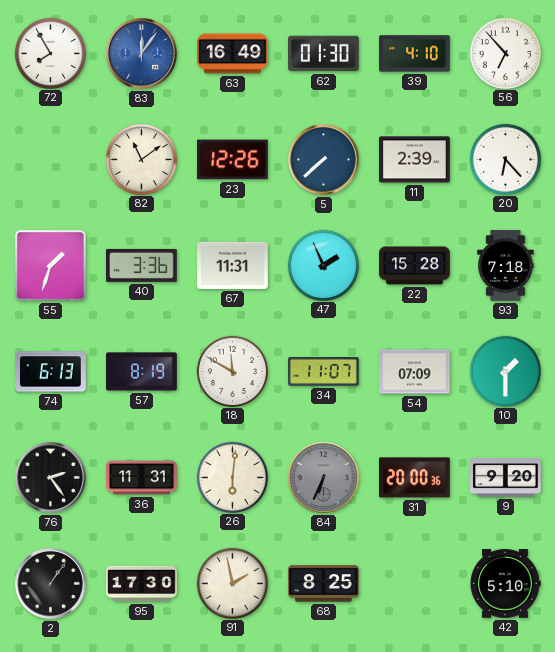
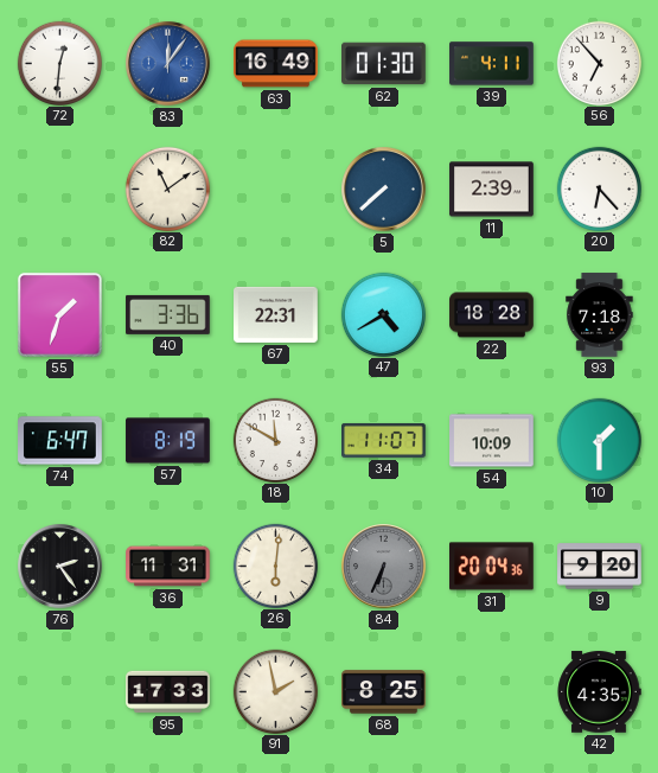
72: 7:55 -> 12:31 (59, 63)
39: 4:10 -> 4:11 (492, 64)
23: 12:26 -> none (233, 160)
67: 11:31 -> 22:31 (276, 314)
47: 1:56 -> 4:40 (383, 314)
22: 15:28 -> 18:28 (492, 315)
74: 6:13 -> 6:47 (60, 441)
54: 07:09 -> 10:09 (492, 441)
31: 20:00 -> 20:04 (492, 567)
2: 1:06 -> none (51, 584)
95: 17:30 -> 17:33 (168, 692)
42: 5:10 -> 4:35 (599, 692)
